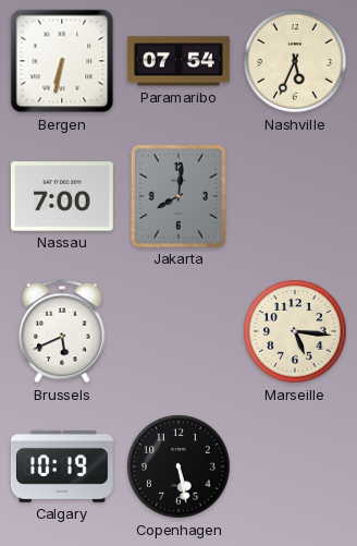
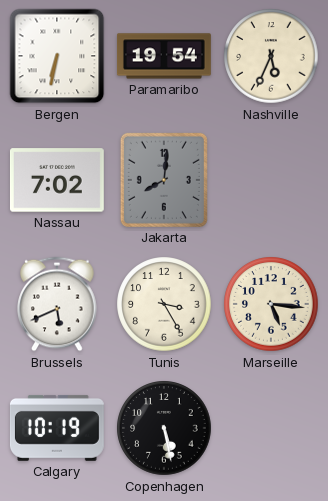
Paramaribo: 07:54 -> 19:54 (164, 56)
Nassau: 7:00 -> 7:02 (57, 180)
Tunis: none -> 3:25 (164, 304)
